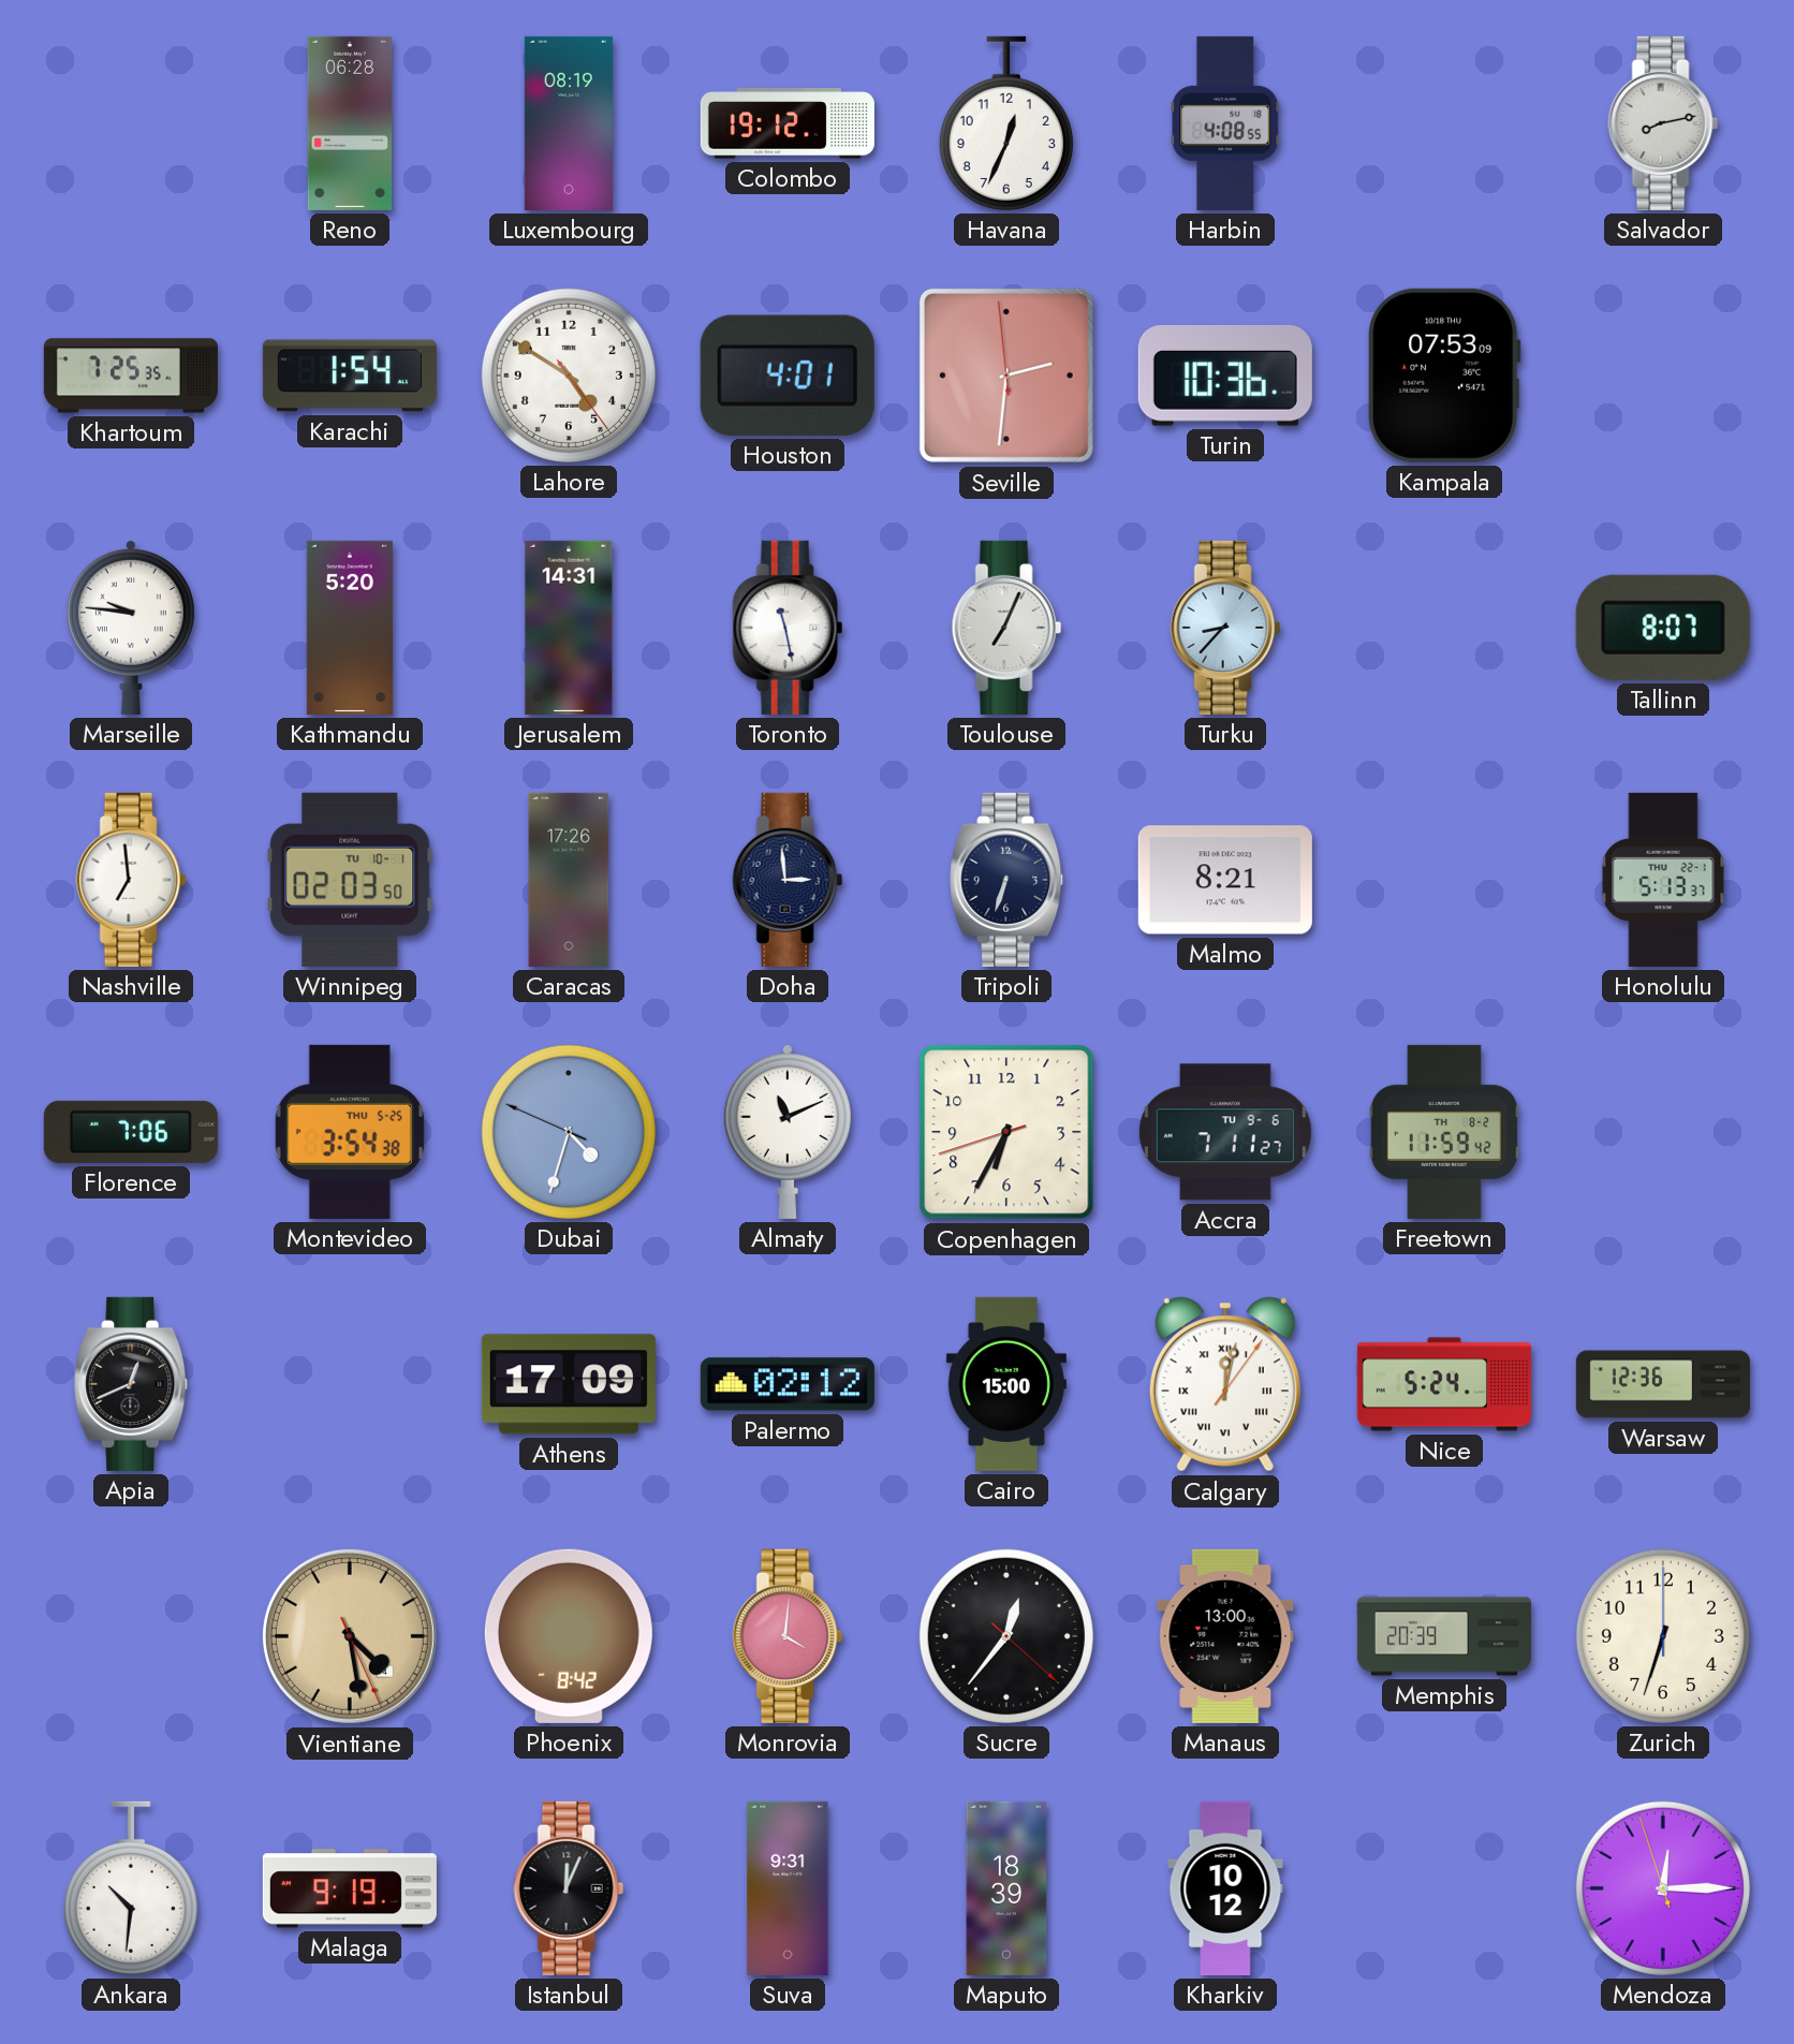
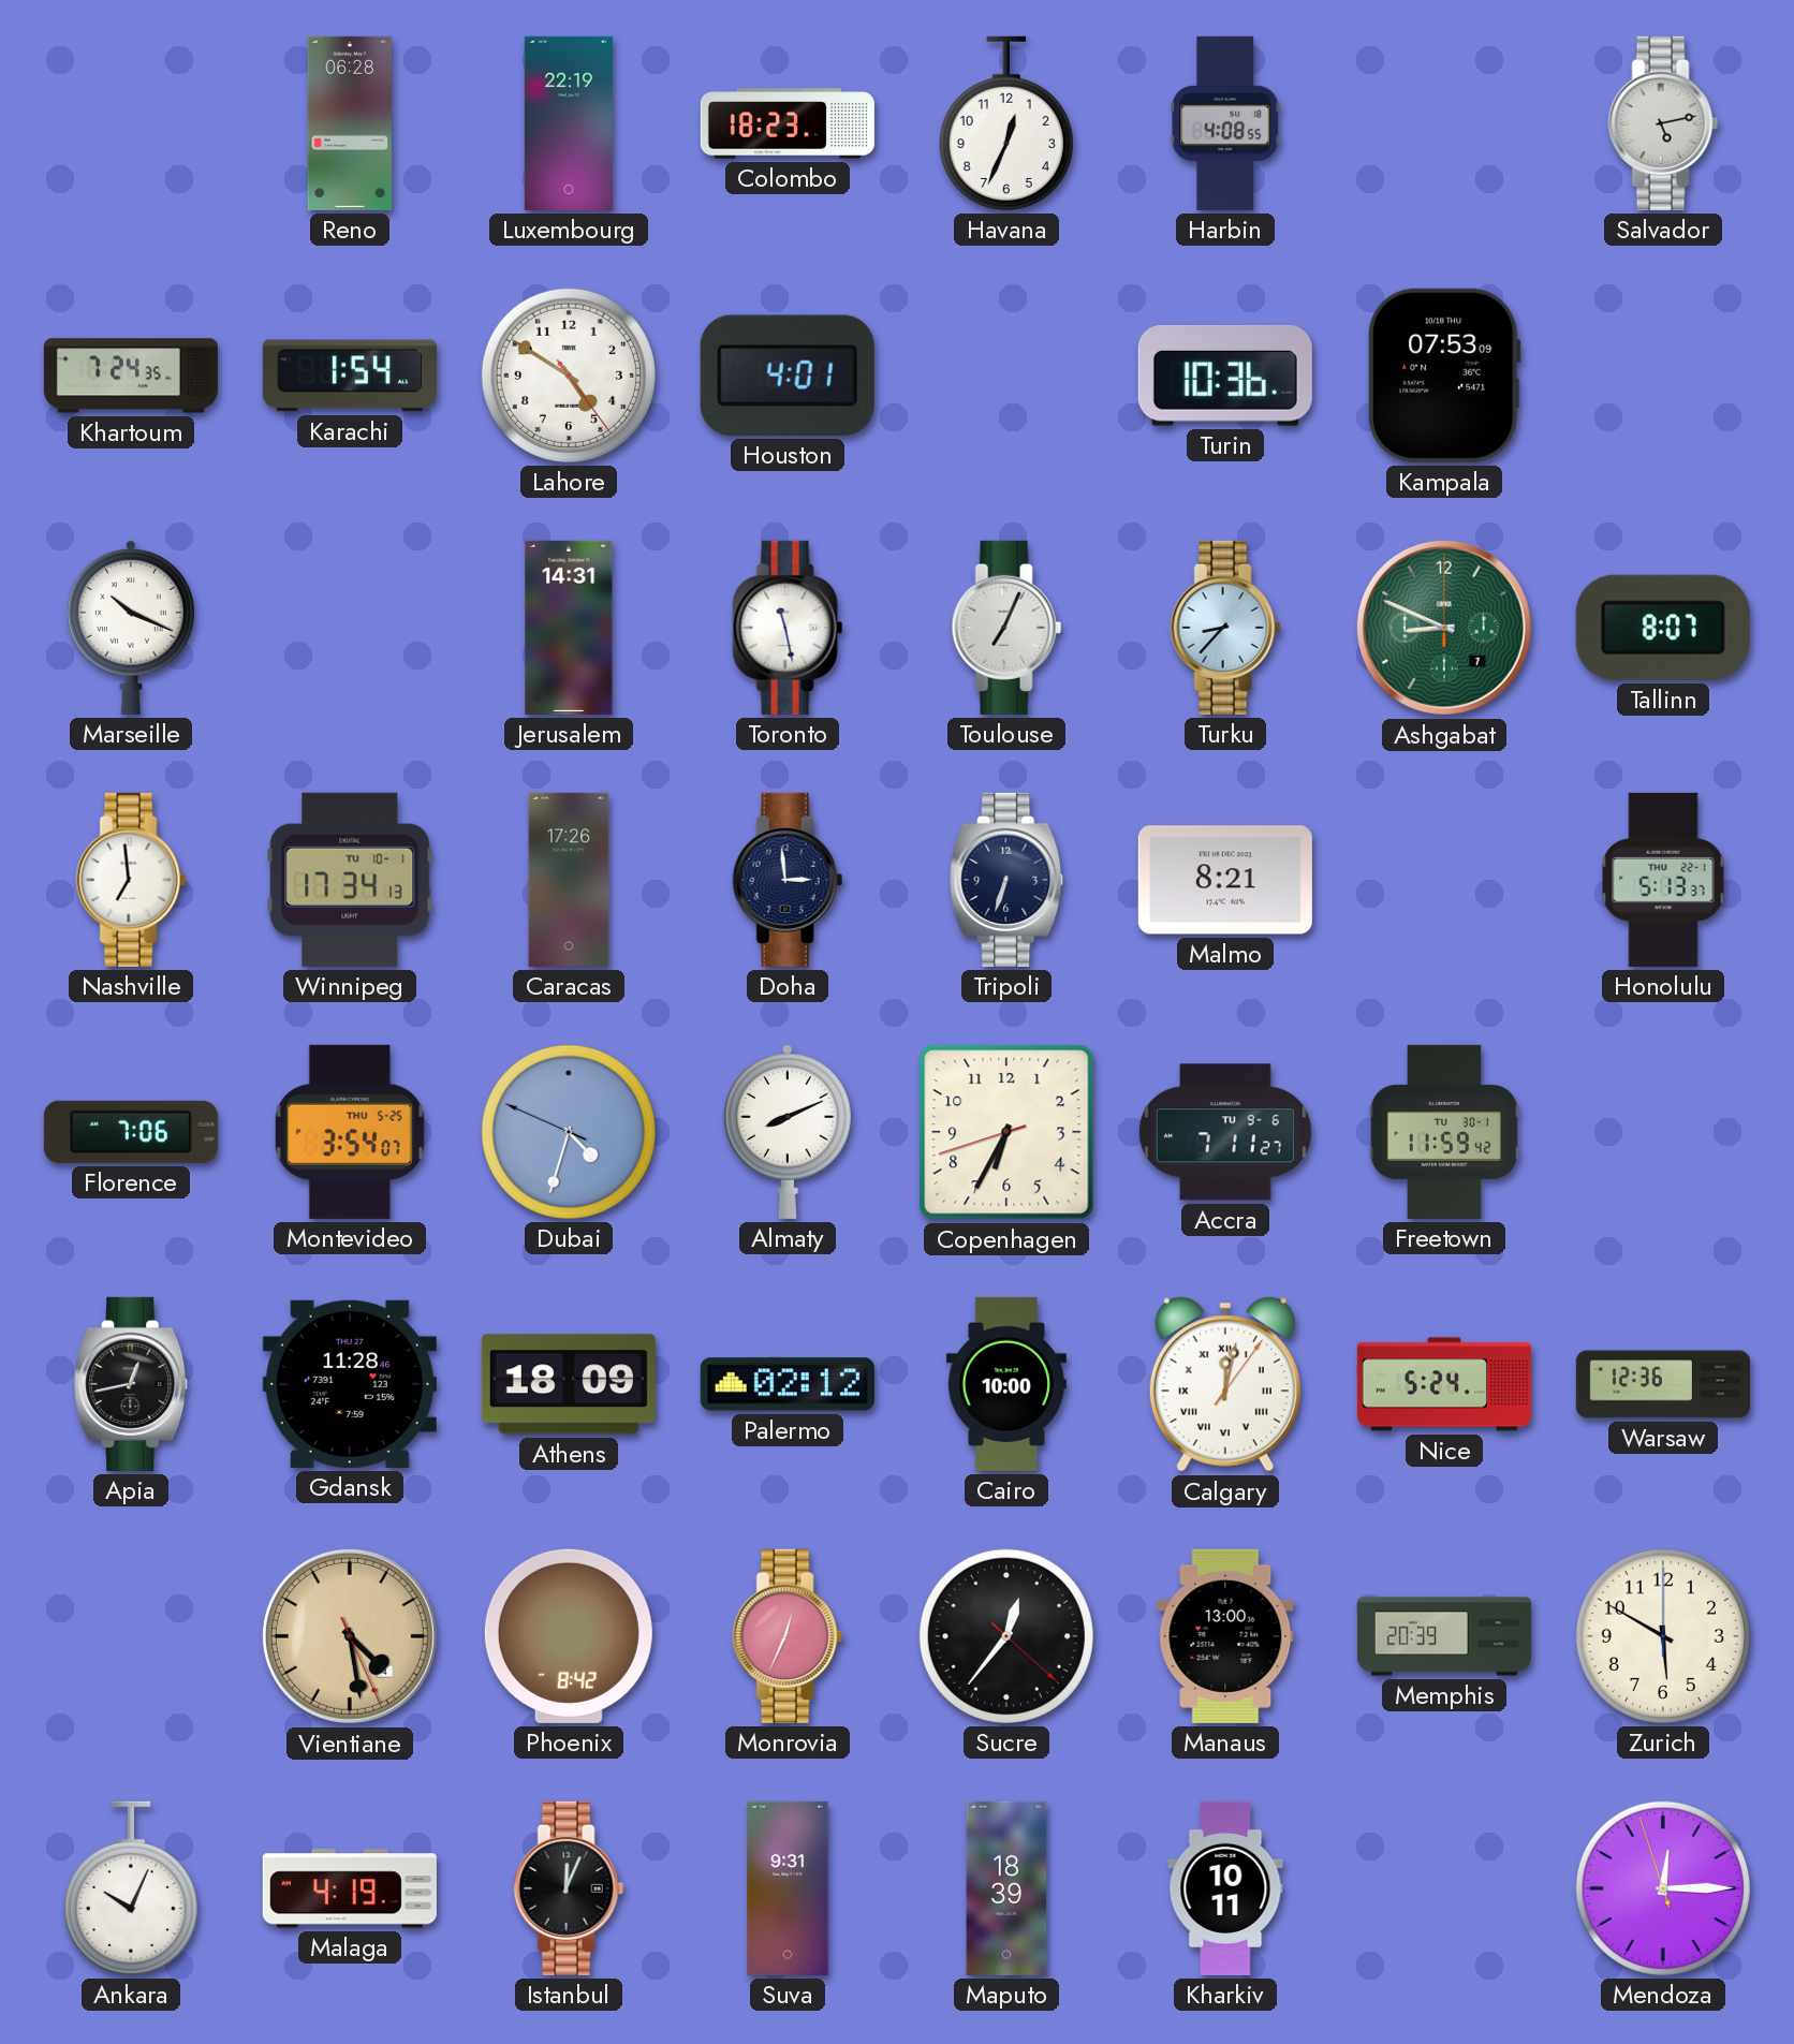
Luxembourg: 08:19 -> 22:19 (569, 123)
Colombo: 19:12 -> 18:23 (788, 123)
Salvador: 8:13 -> 5:13 (1663, 123)
Khartoum: 7:25 -> 7:24 (131, 376)
Seville: 2:30 -> none (1006, 376)
Marseille: 9:46 -> 10:19 (131, 627)
Kathmandu: 5:20 -> none (350, 628)
Ashgabat: none -> 8:49 (1444, 628)
Winnipeg: 02:03 -> 17:34 (350, 880)
Montevideo: 3:54:38 -> 3:54:07 (350, 1132)
Almaty: 11:11 -> 8:11 (788, 1131)
Freetown date: TH 8-2 -> TU 30-1 (1444, 1132)
Apia: 12:41 -> 12:43 (132, 1384)
Gdansk: none -> 11:28 (350, 1384)
Athens: 17:09 -> 18:09 (569, 1384)
Cairo: 15:00 -> 10:00 (1006, 1384)
Monrovia: 4:01 -> 12:34 (788, 1636)
Zurich: 6:33 -> 5:50 (1663, 1636)
Ankara: 10:31 -> 10:04 (131, 1888)
Malaga: 9:19 -> 4:19 (350, 1888)
Kharkiv: 10:12 -> 10:11 (1225, 1888)
